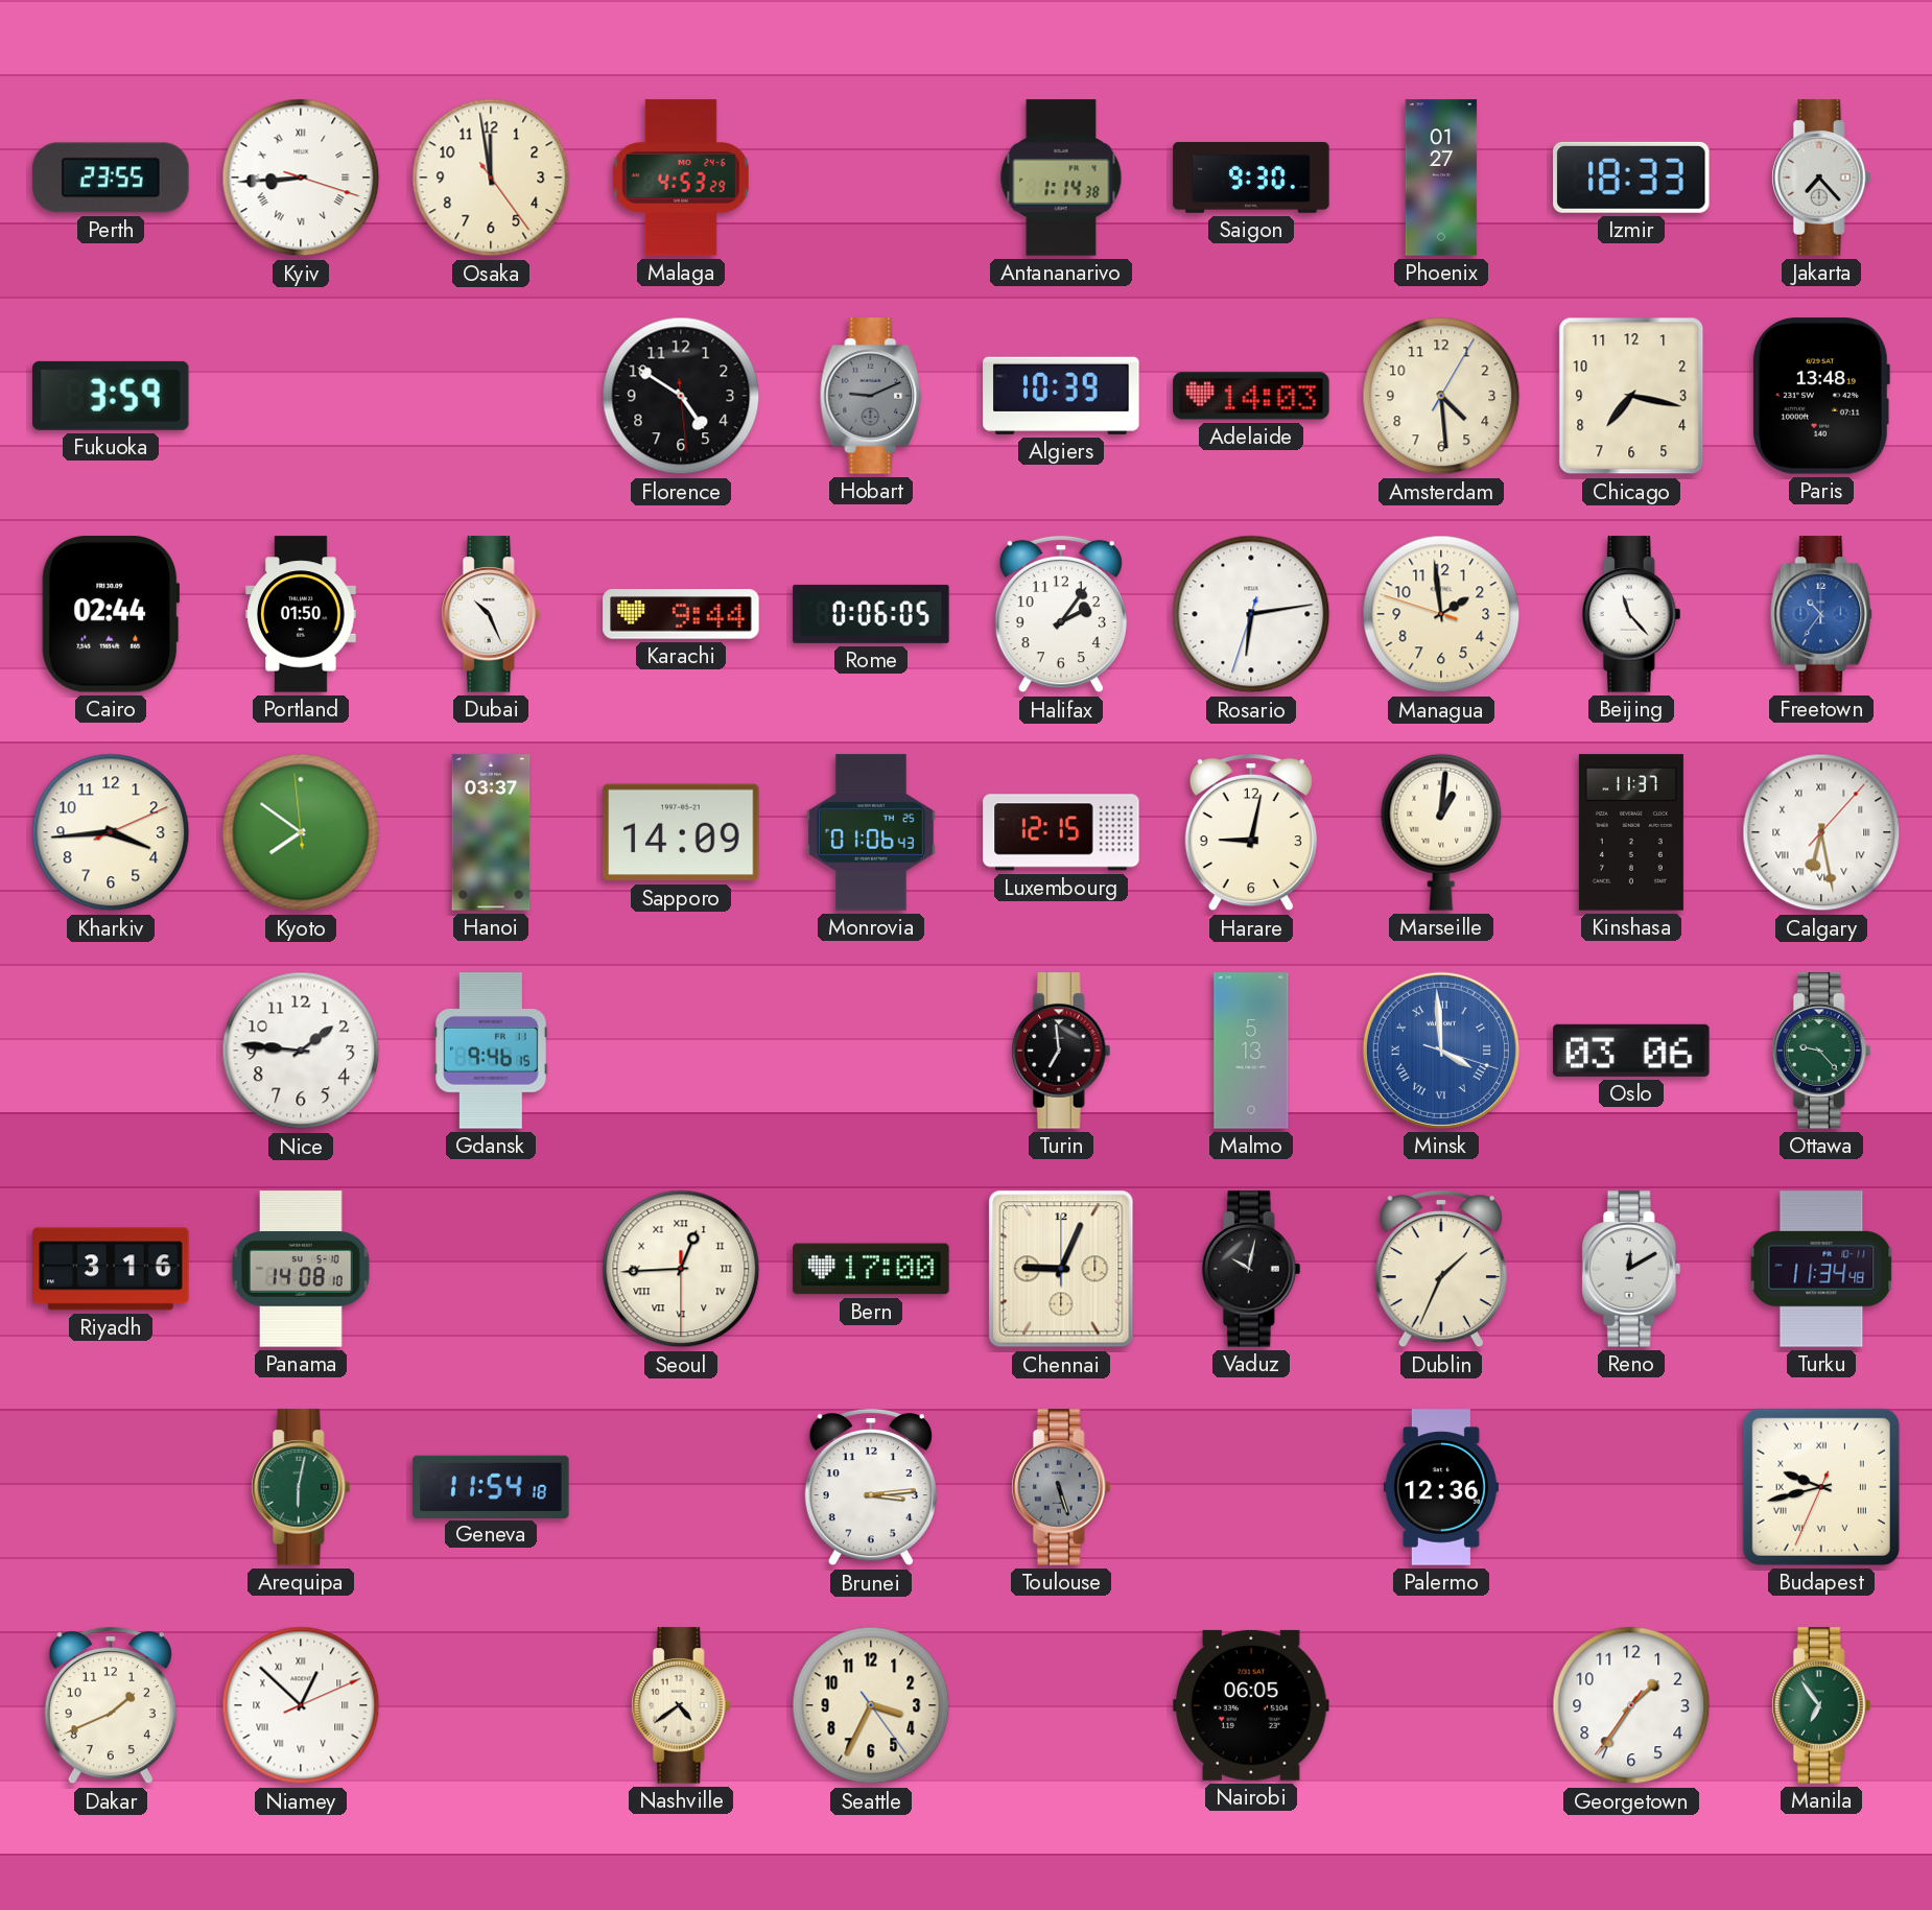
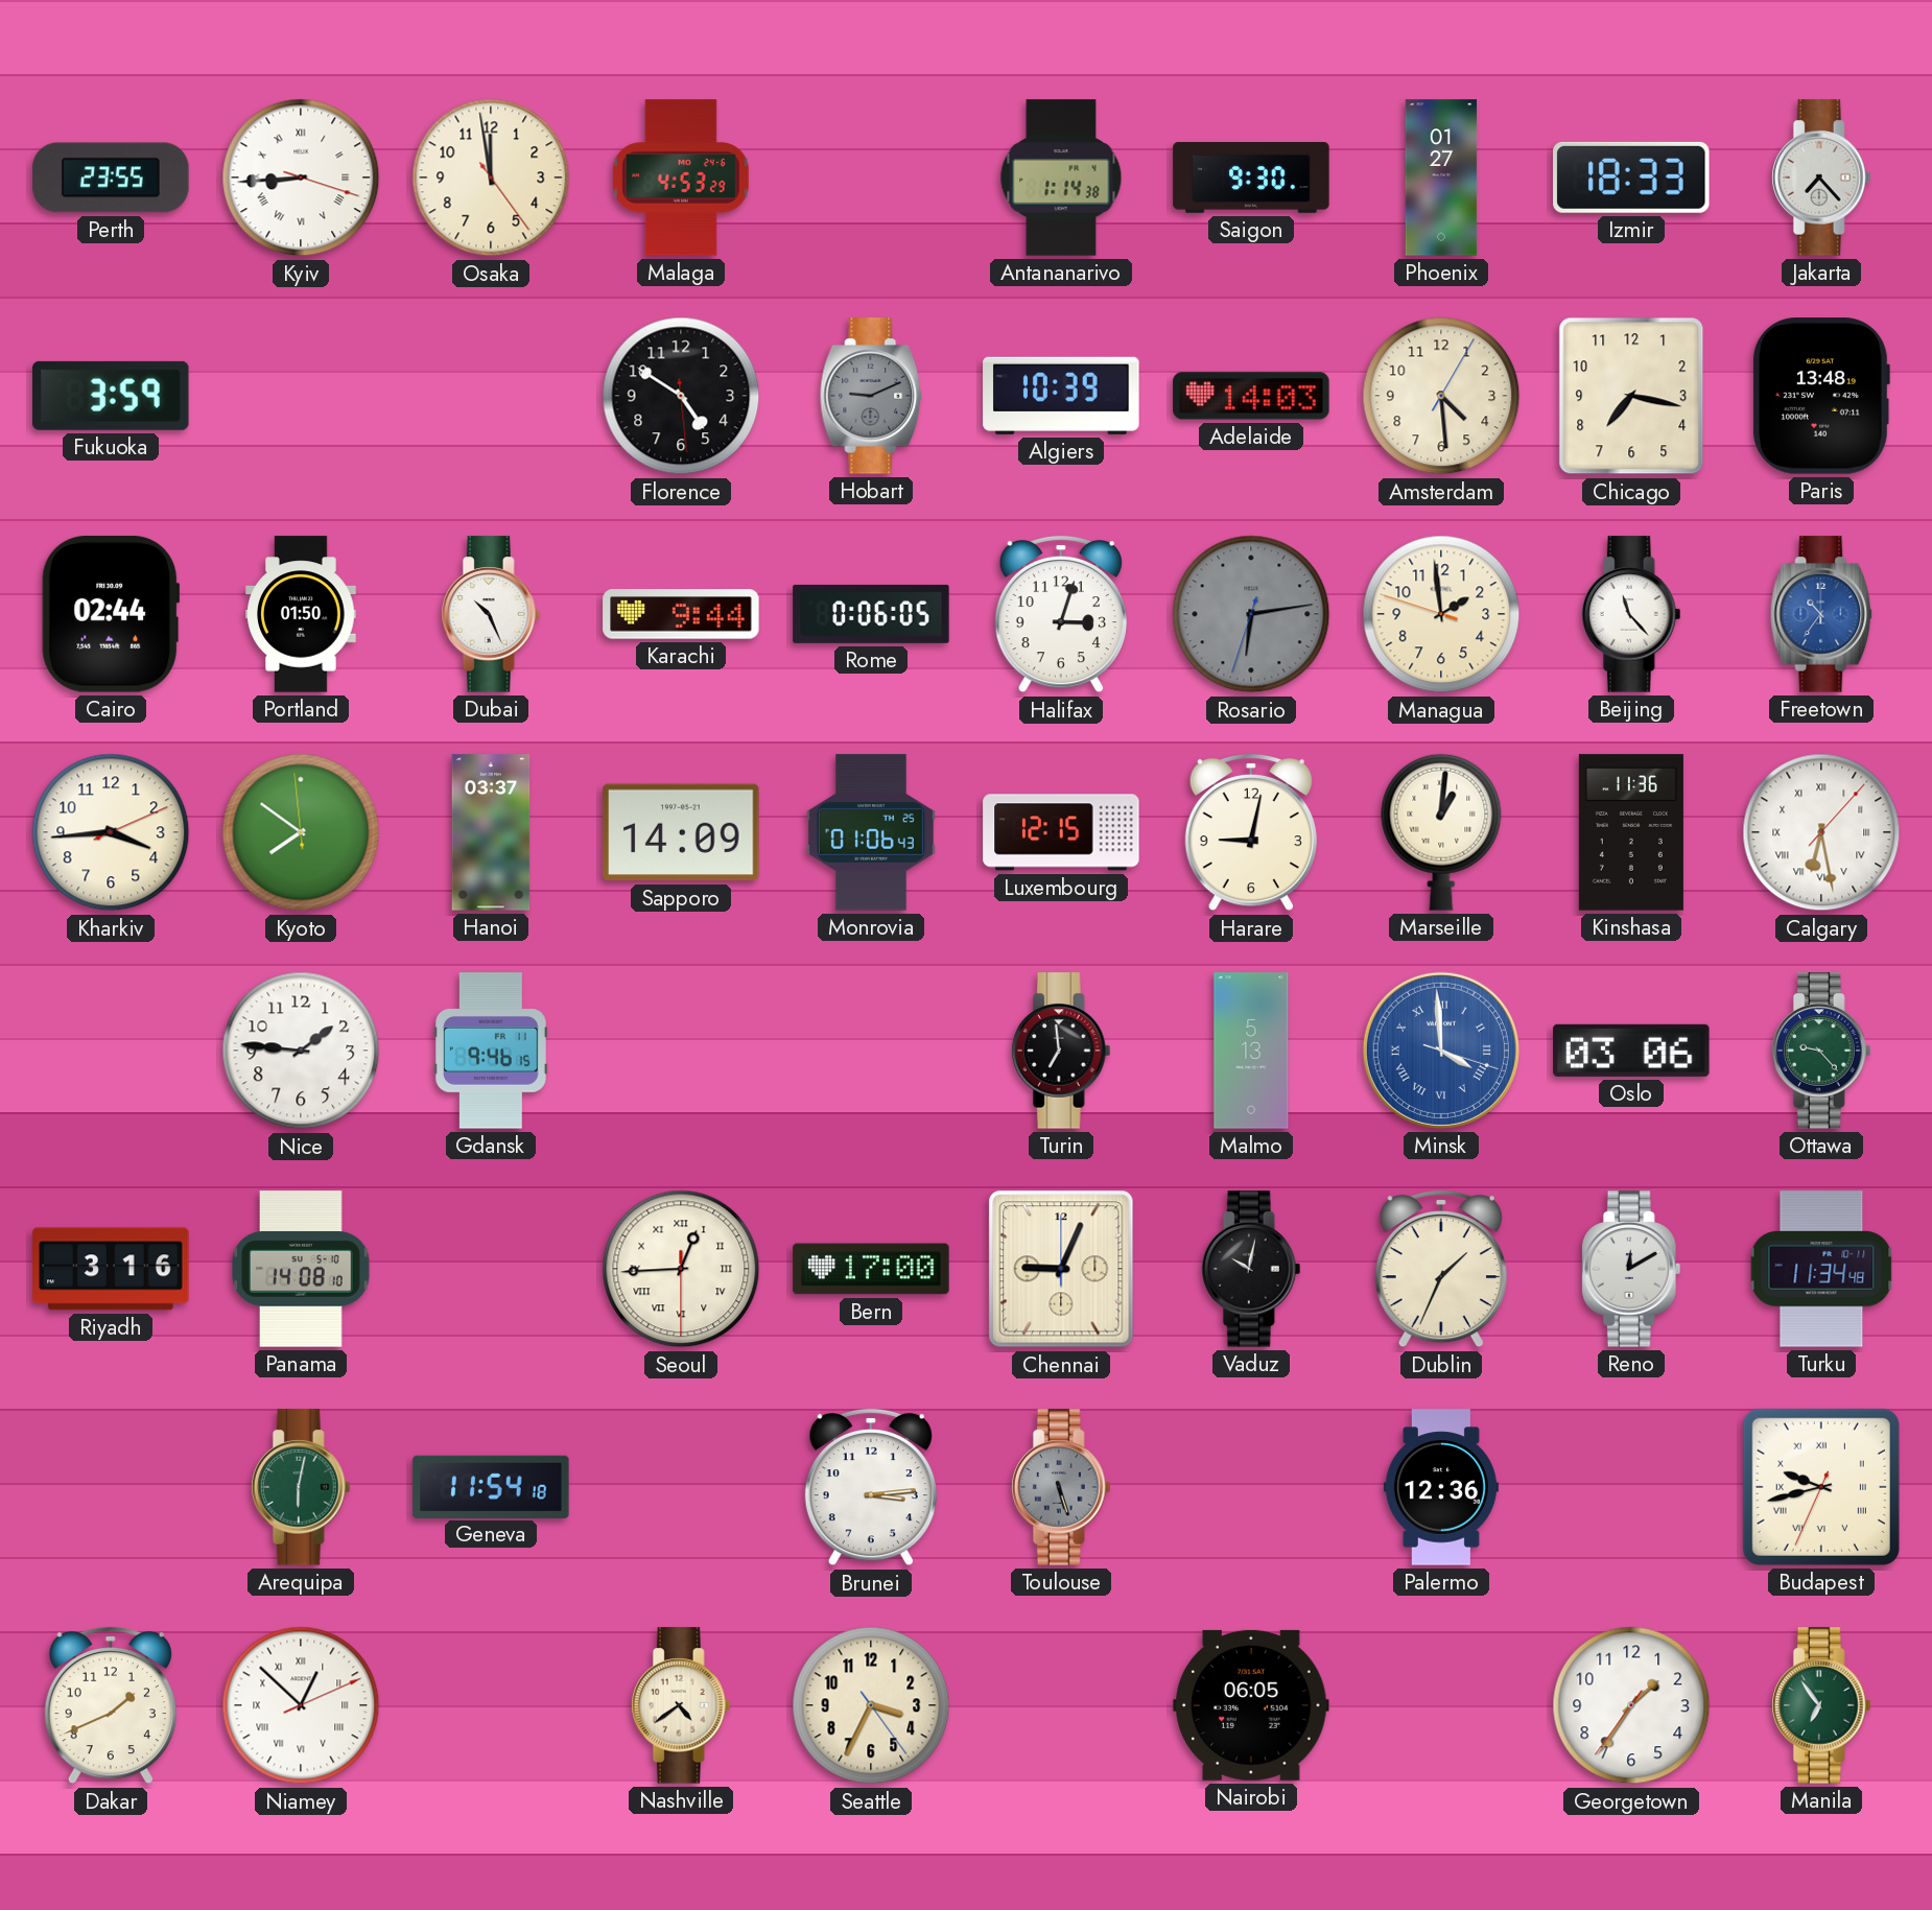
Halifax: 2:06 -> 3:03 (1061, 614)
Rosario dial: white -> grey (1251, 614)
Kinshasa: 11:37 -> 11:36 (1631, 832)
